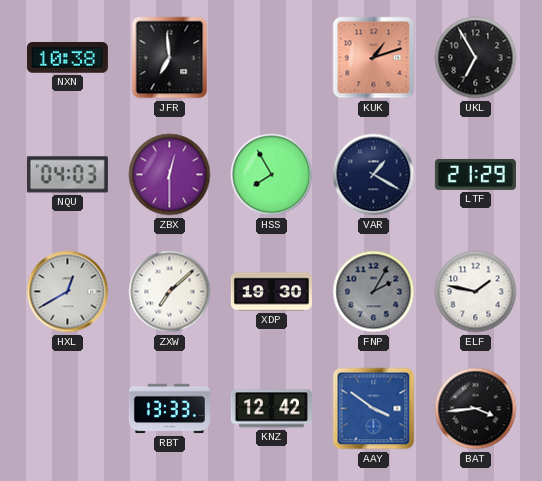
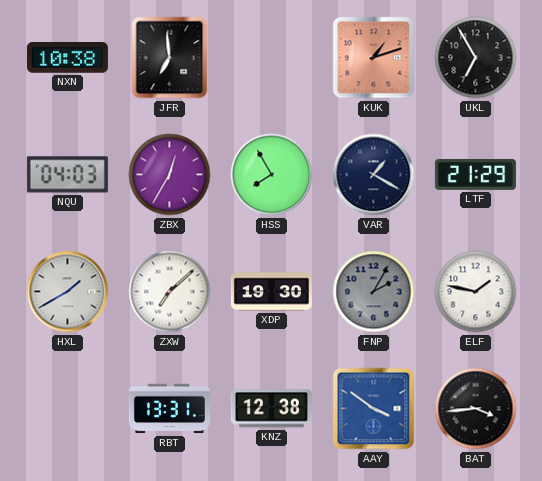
ZBX: 12:30 -> 12:35 (170, 175)
HXL: 12:40 -> 1:40 (68, 292)
RBT: 13:33 -> 13:31 (169, 409)
KNZ: 12:42 -> 12:38 (271, 409)
